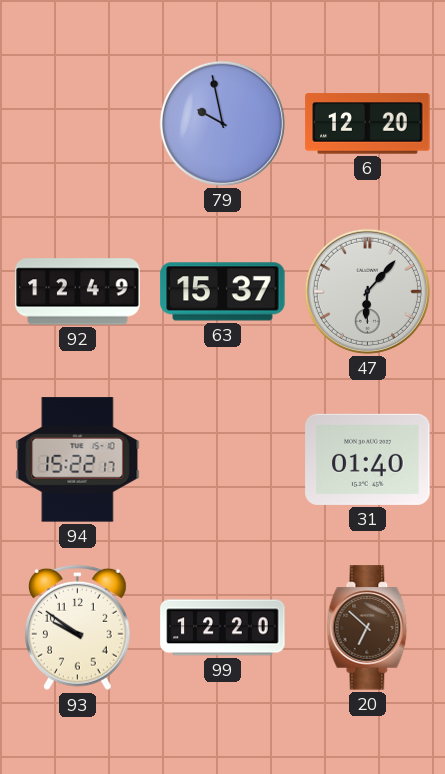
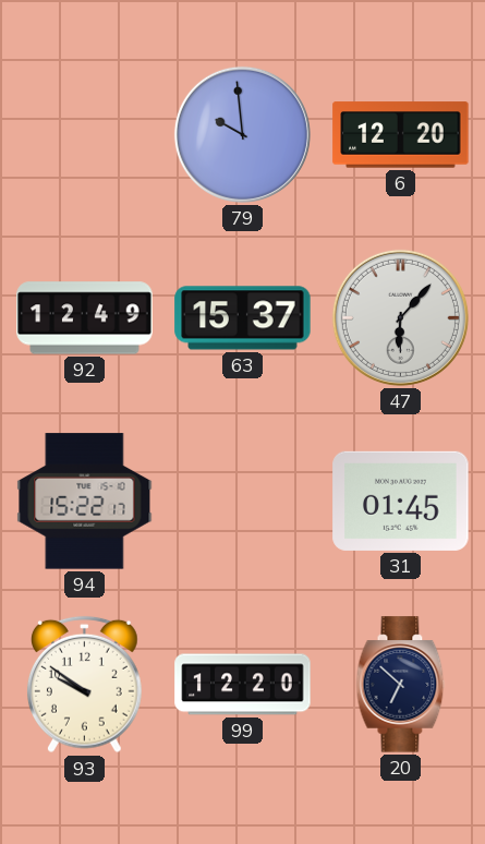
79: 9:58 -> 9:59 (242, 134)
31: 01:40 -> 01:45 (401, 501)
20 dial: brown -> navy (401, 685)
